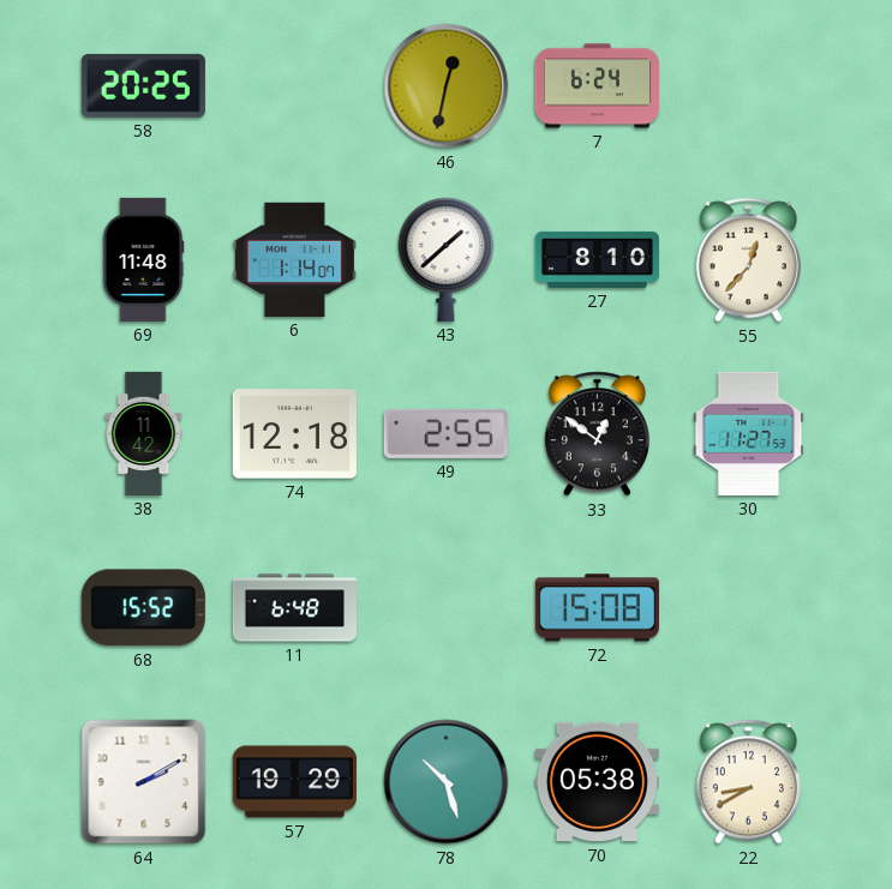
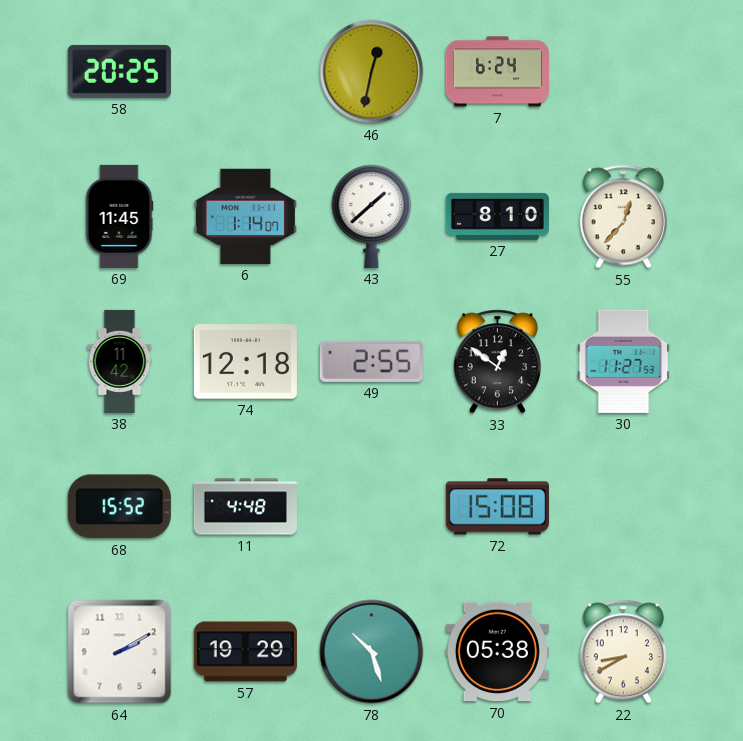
69: 11:48 -> 11:45 (119, 216)
11: 6:48 -> 4:48 (245, 507)
